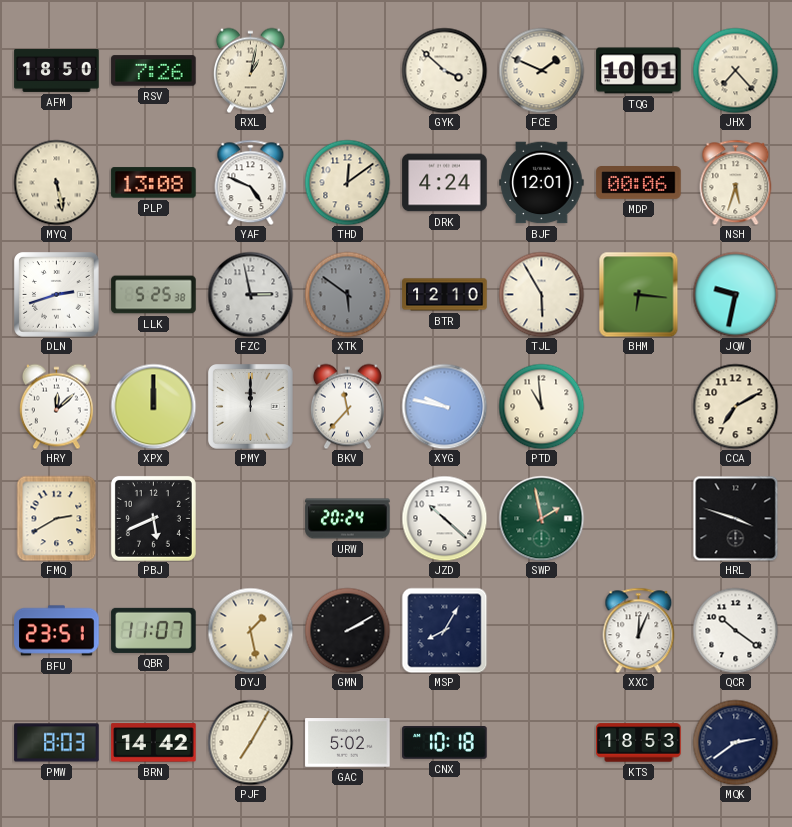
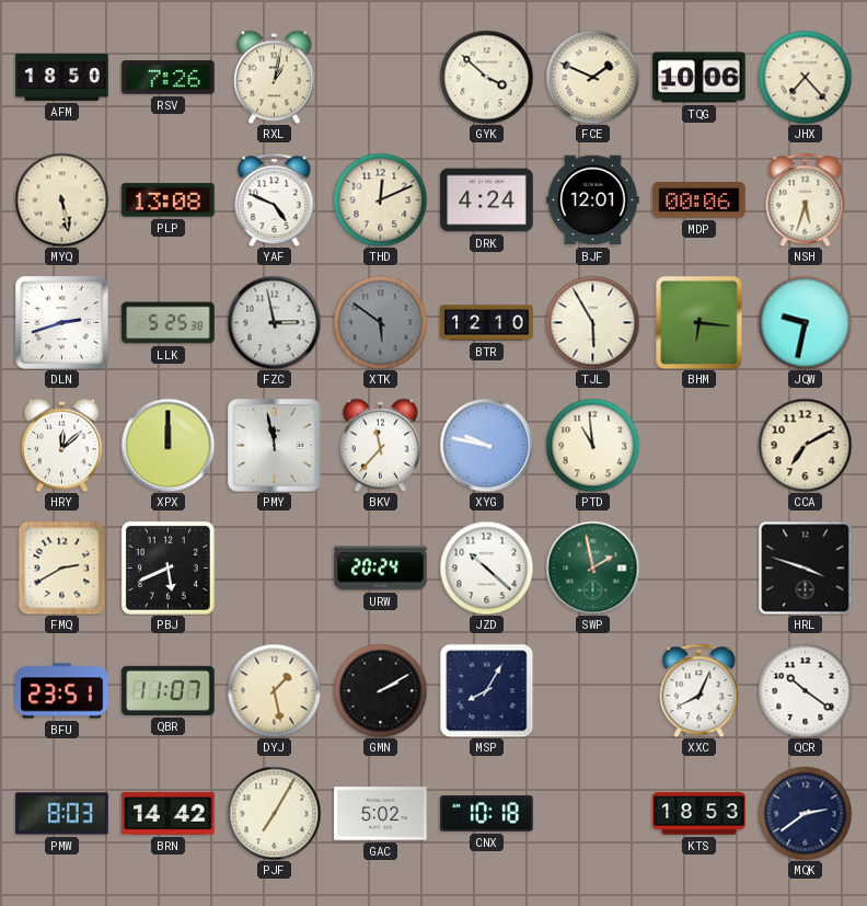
TQG: 10:01 -> 10:06 (700, 78)
THD: 12:09 -> 12:11 (380, 199)
PMY: 12:00 -> 11:58 (275, 446)
XXC: 12:04 -> 8:04 (700, 690)
